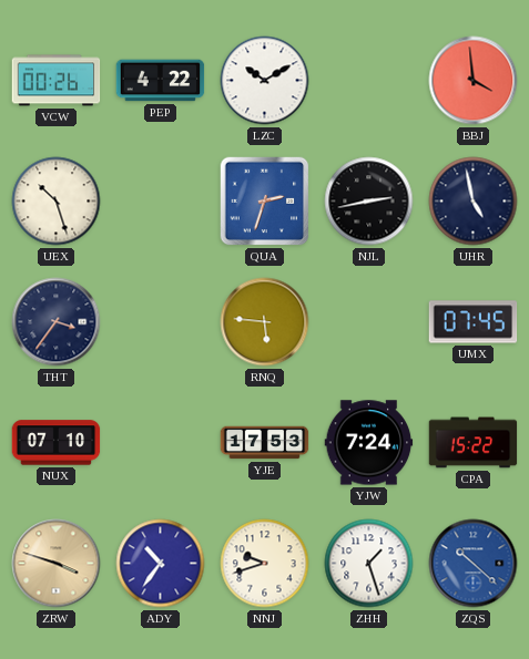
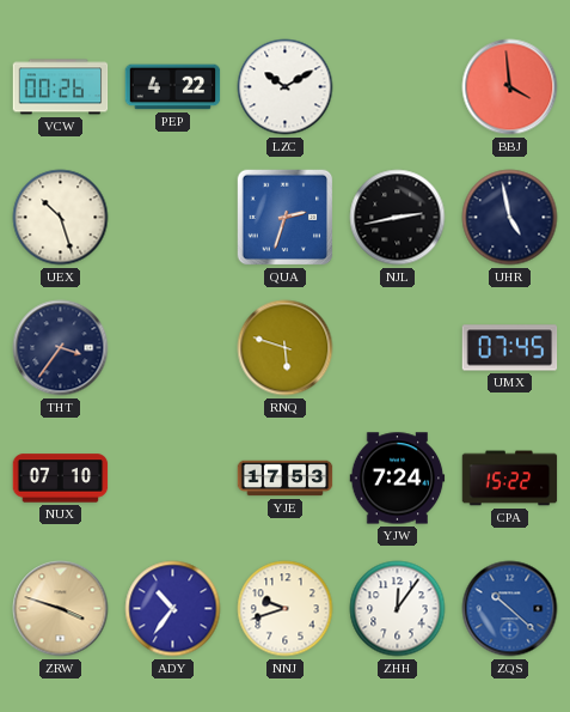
RNQ: 5:46 -> 5:48 (286, 348)
ZHH: 1:27 -> 12:06 (398, 609)
